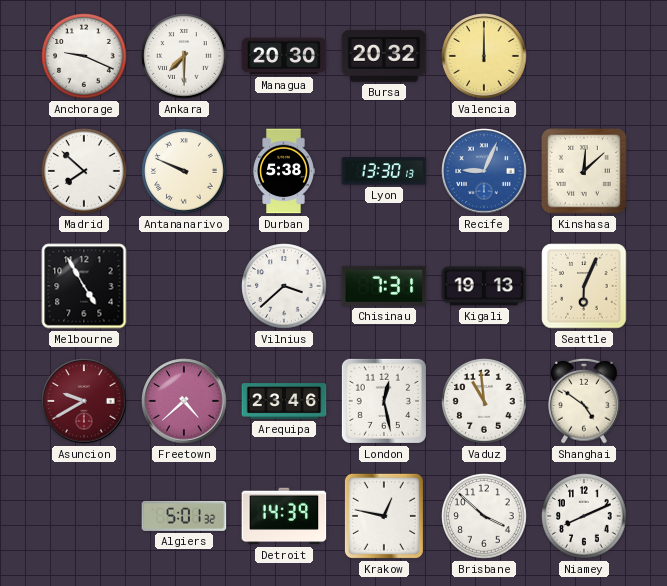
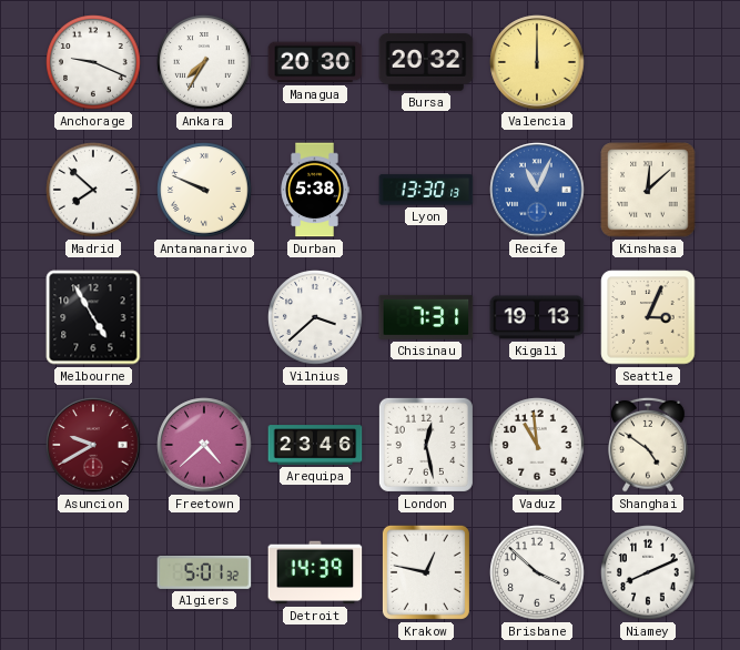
Ankara: 7:30 -> 7:35 (204, 62)
Recife: 9:04 -> 11:04 (537, 190)
Seattle: 6:04 -> 3:04 (648, 317)
